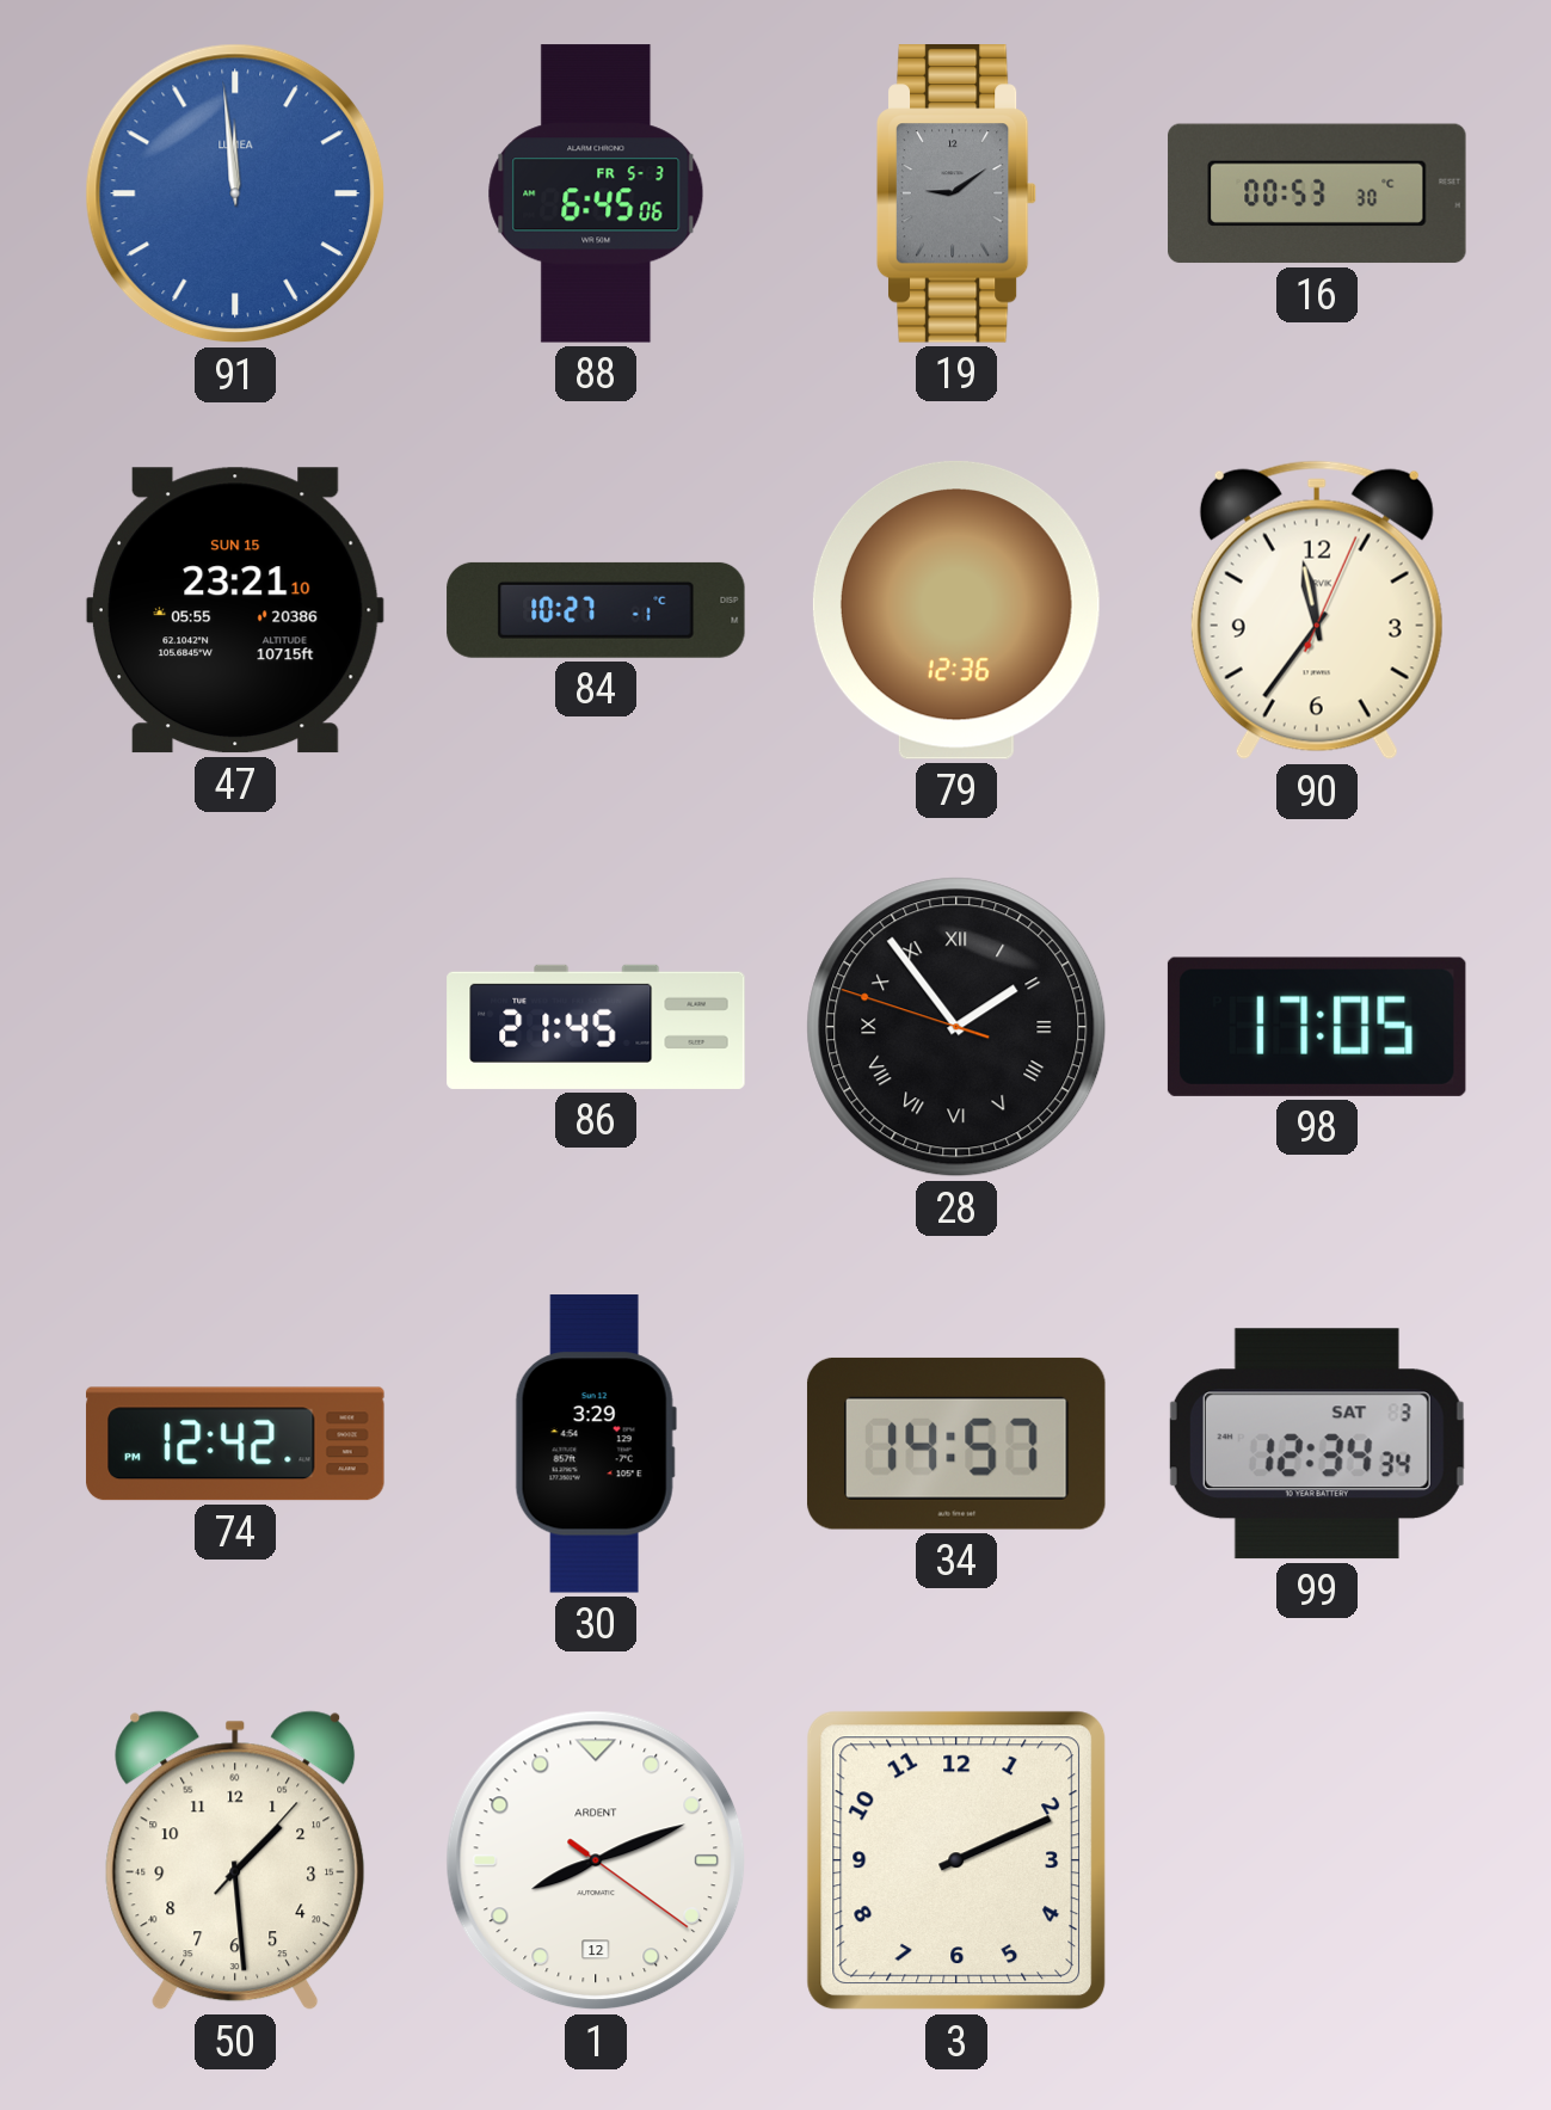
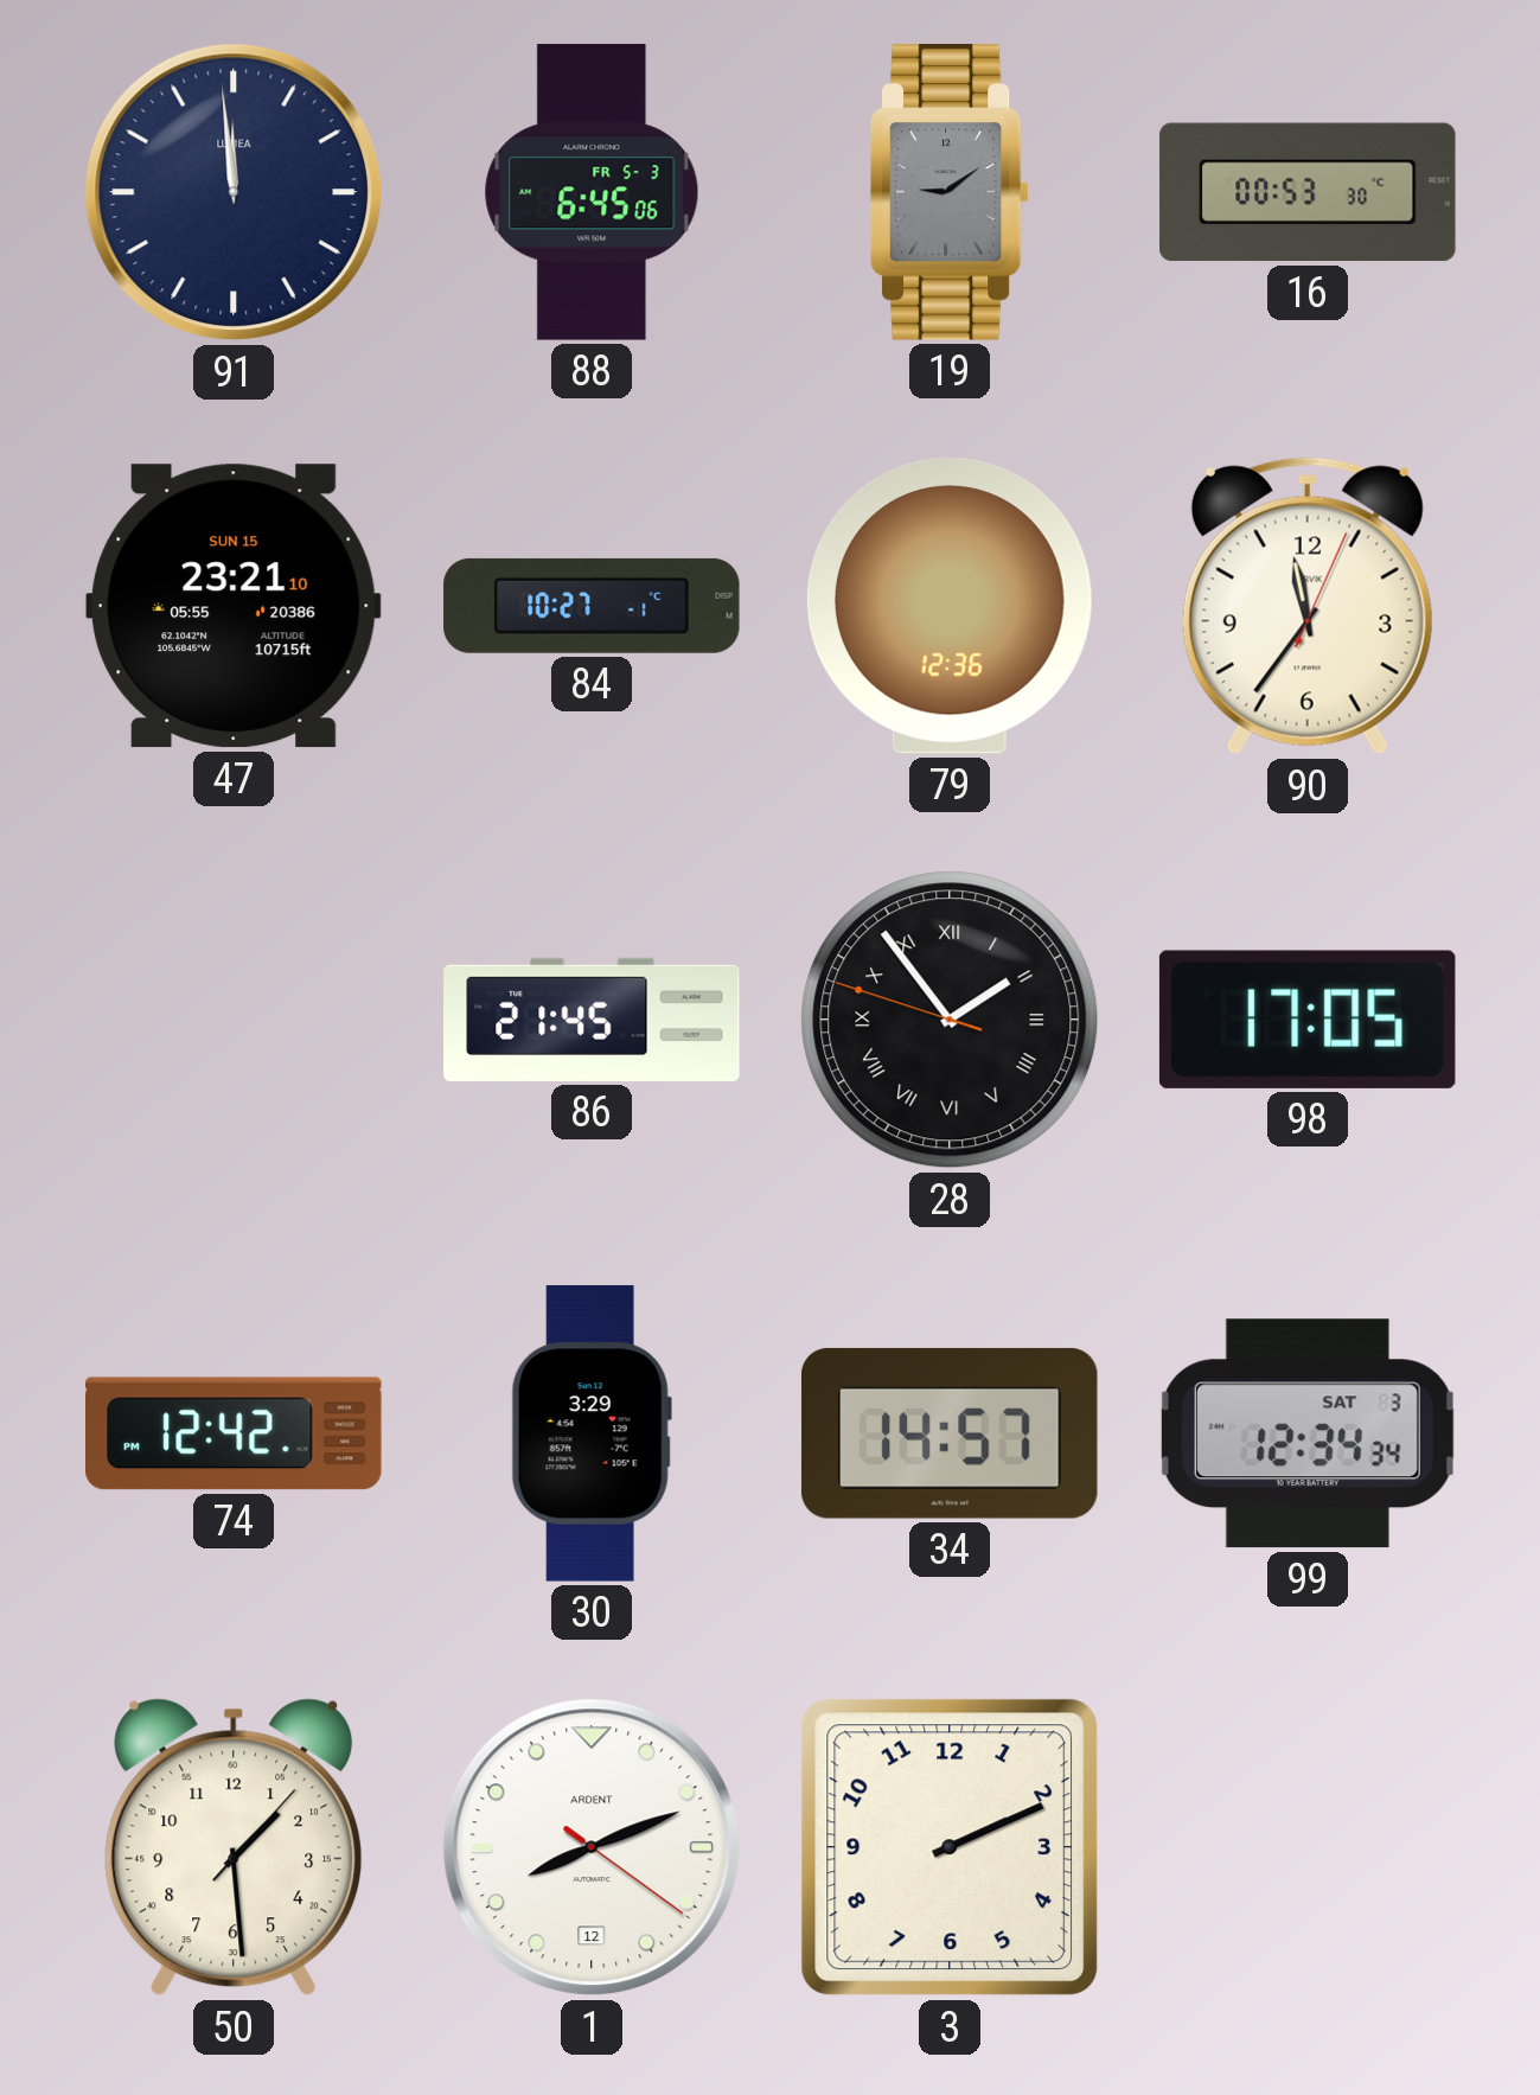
91 dial: blue -> navy (234, 192)
